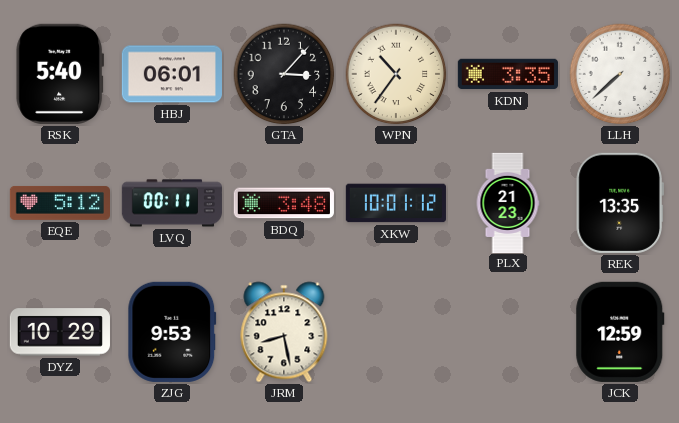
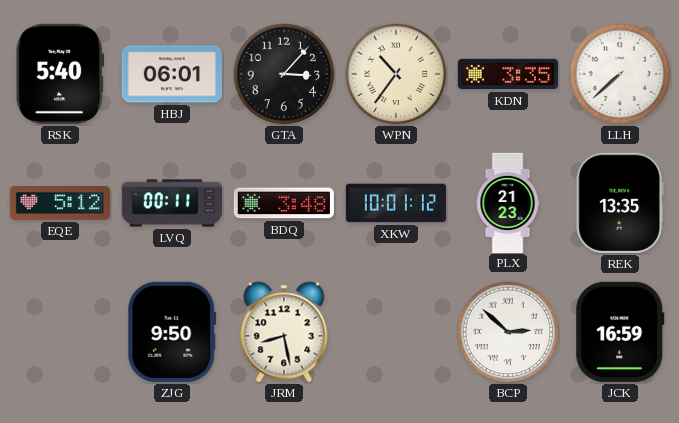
DYZ: 10:29 -> none (60, 332)
ZJG: 9:53 -> 9:50 (172, 332)
BCP: none -> 2:52 (508, 332)
JCK: 12:59 -> 16:59 (620, 332)
